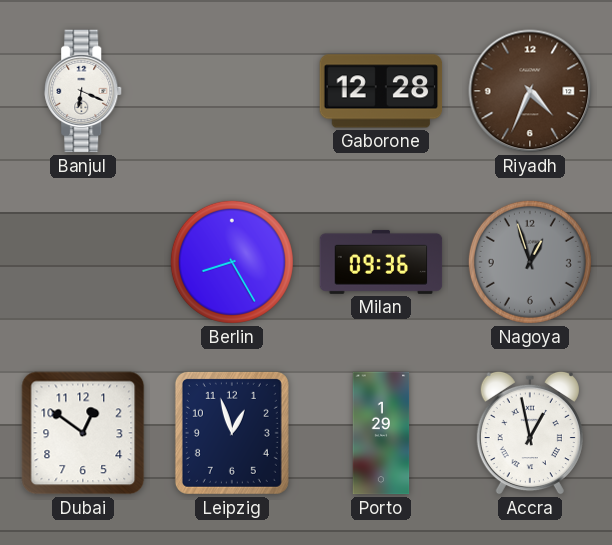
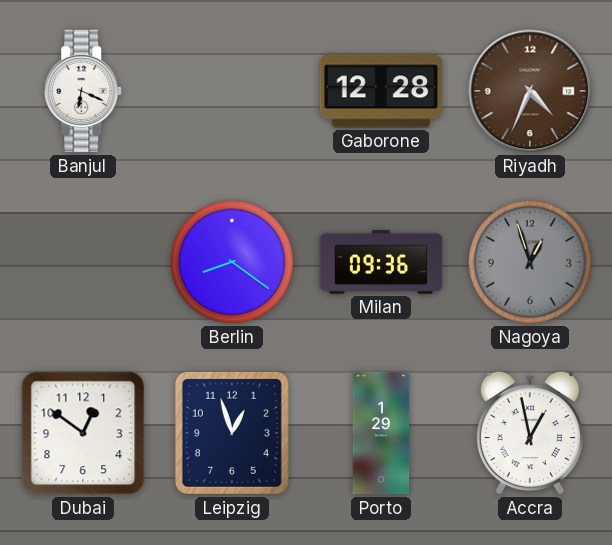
Berlin: 8:25 -> 8:21 (232, 262)
